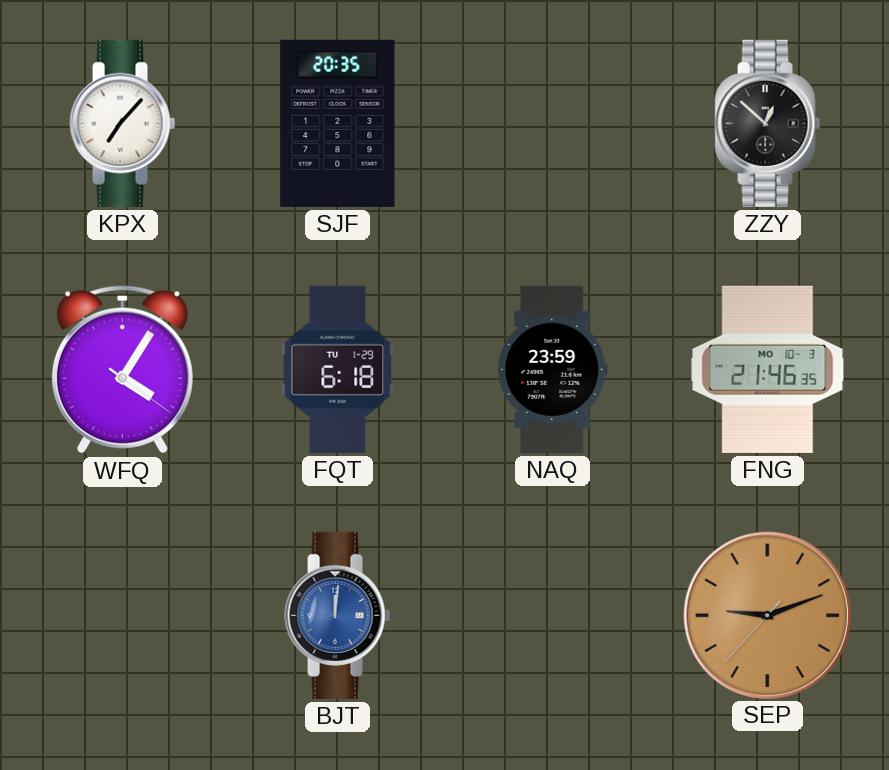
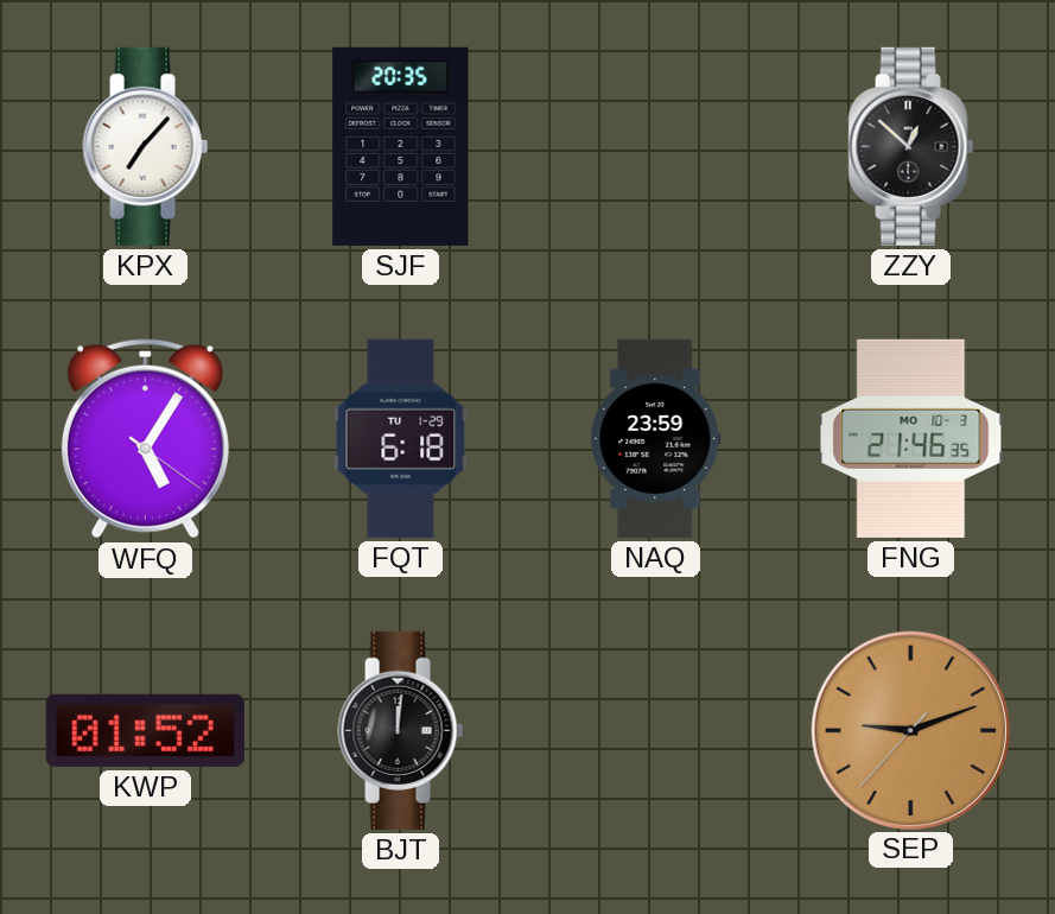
WFQ: 4:05 -> 5:05 (145, 439)
KWP: none -> 01:52 (145, 730)
BJT dial: blue -> black (401, 730)
